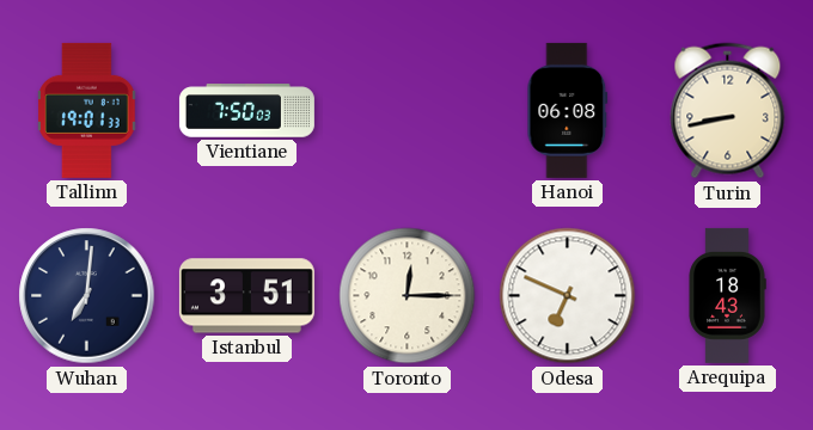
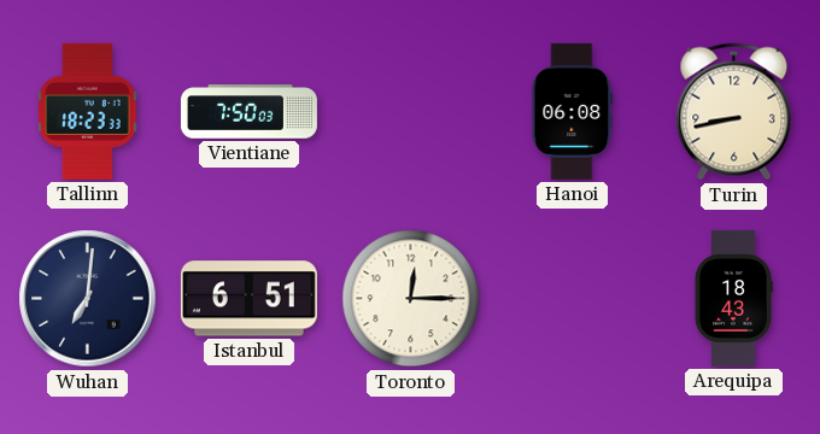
Tallinn: 19:01 -> 18:23 (88, 111)
Istanbul: 3:51 -> 6:51 (248, 299)
Odesa: 6:49 -> none (568, 296)
